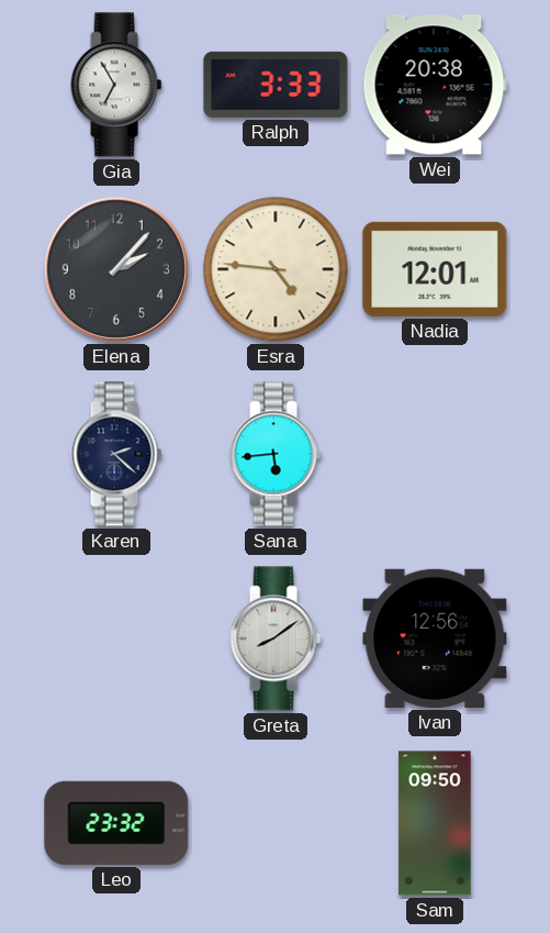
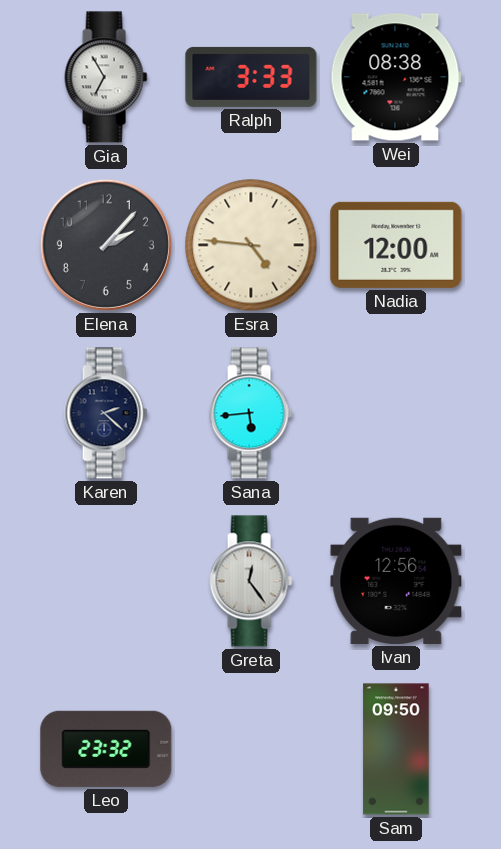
Wei: 20:38 -> 08:38 (396, 77)
Nadia: 12:01 -> 12:00 (396, 245)
Greta: 8:09 -> 12:24 (251, 581)
